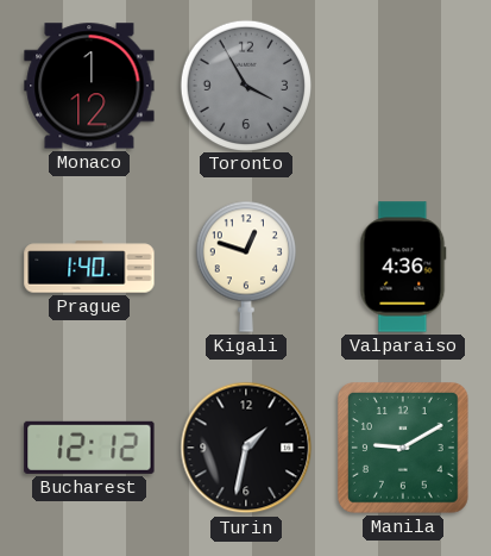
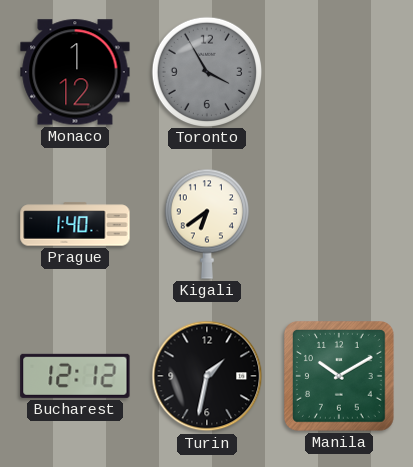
Kigali: 12:48 -> 6:39 (207, 224)
Valparaiso: 4:36 -> none (403, 267)
Manila: 9:10 -> 10:10 (340, 377)
